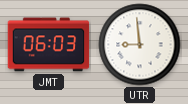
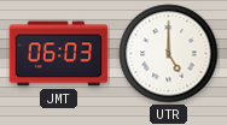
UTR: 8:59 -> 5:00 (169, 54)
